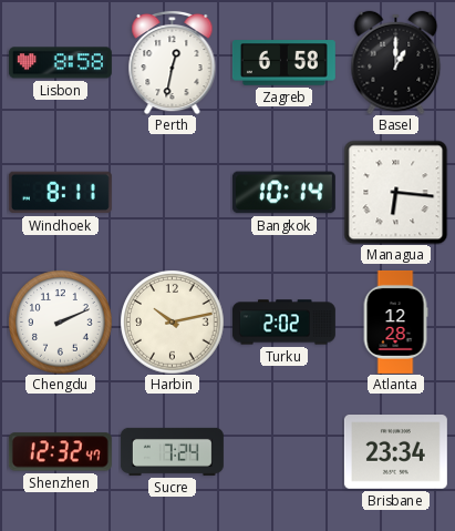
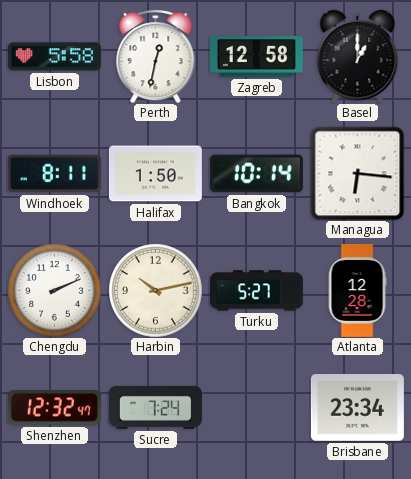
Lisbon: 8:58 -> 5:58 (54, 57)
Zagreb: 6:58 -> 12:58 (256, 57)
Halifax: none -> 1:50 (155, 174)
Turku: 2:02 -> 5:27 (256, 291)
